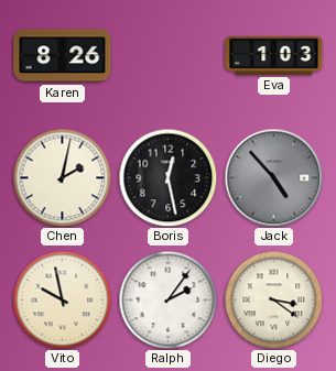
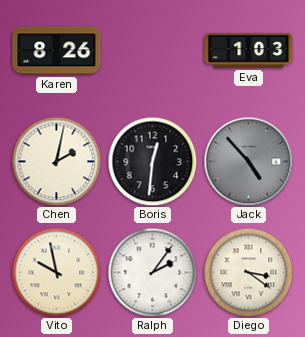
Boris: 12:28 -> 12:31 (152, 161)
